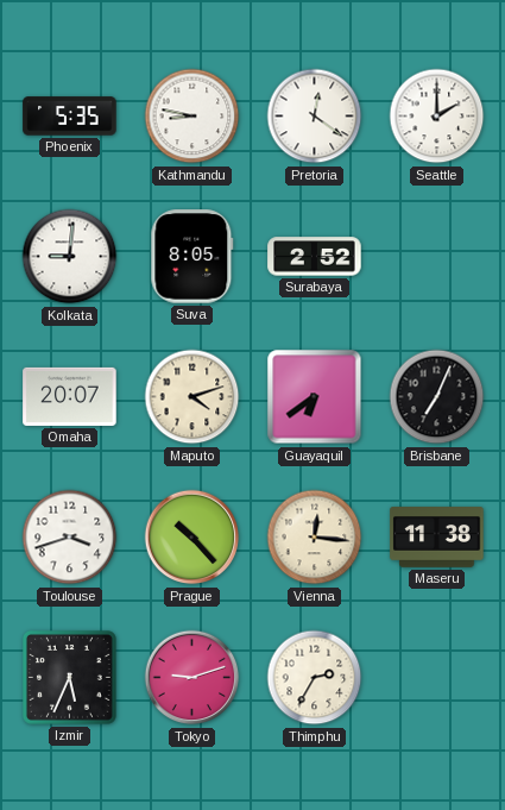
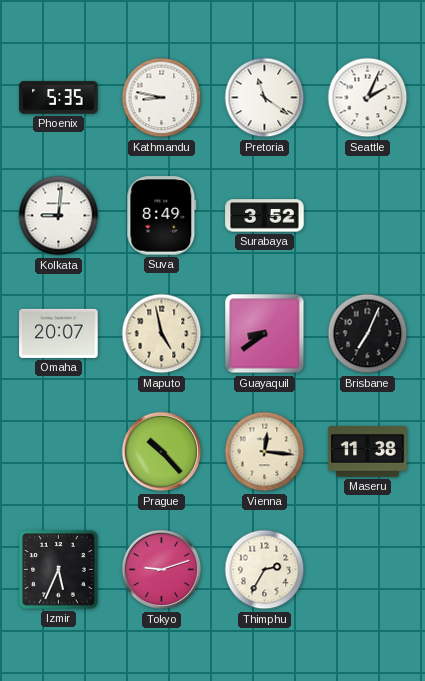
Pretoria: 12:21 -> 11:21 (265, 98)
Seattle: 2:00 -> 2:04 (368, 98)
Suva: 8:05 -> 8:49 (162, 216)
Surabaya: 2:52 -> 3:52 (265, 216)
Maputo: 4:12 -> 4:58 (162, 334)
Guayaquil: 6:39 -> 8:39 (265, 334)
Toulouse: 3:42 -> none (70, 538)
